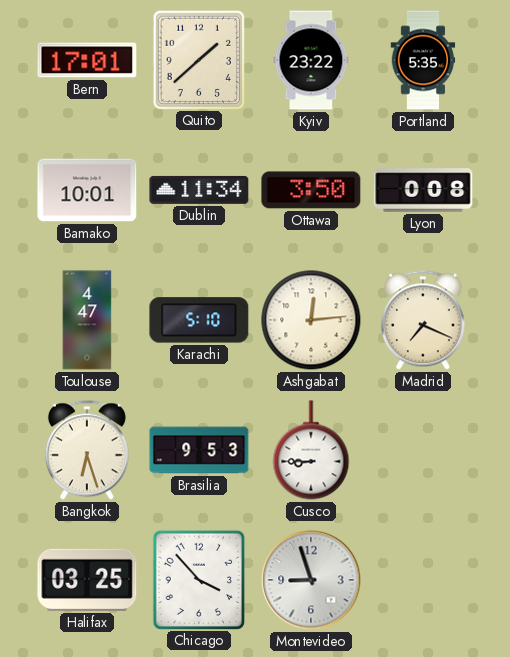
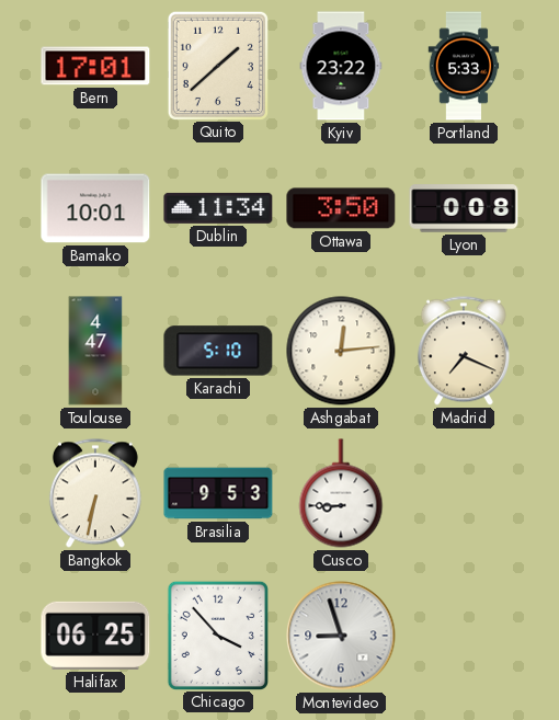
Portland: 5:35 -> 5:33 (464, 66)
Bangkok: 6:27 -> 6:32 (95, 493)
Halifax: 03:25 -> 06:25 (95, 636)
